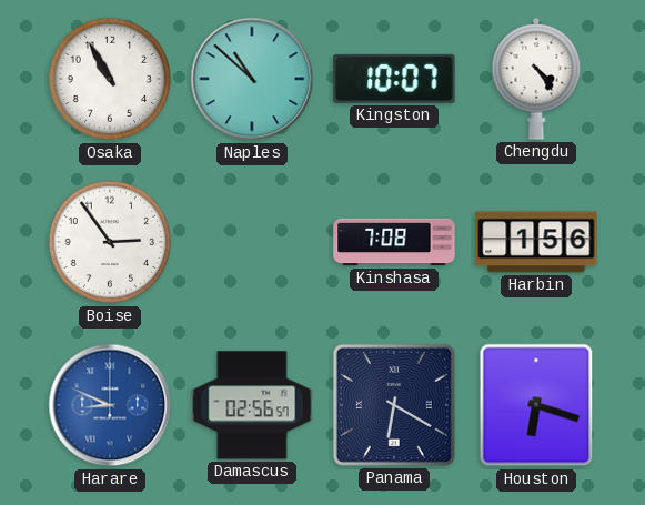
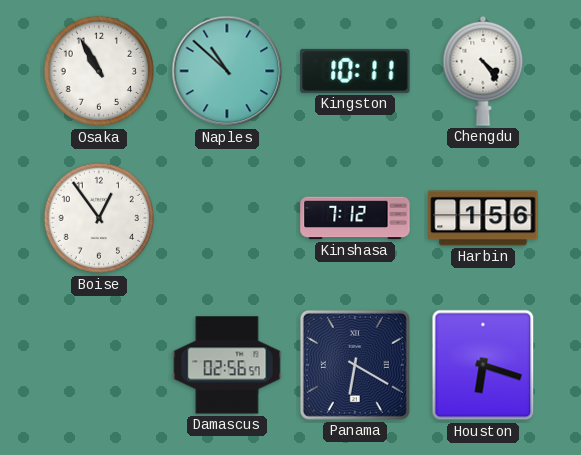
Kingston: 10:07 -> 10:11 (355, 71)
Boise: 2:54 -> 12:54 (99, 218)
Kinshasa: 7:08 -> 7:12 (355, 218)
Harare: 8:49 -> none (110, 405)
